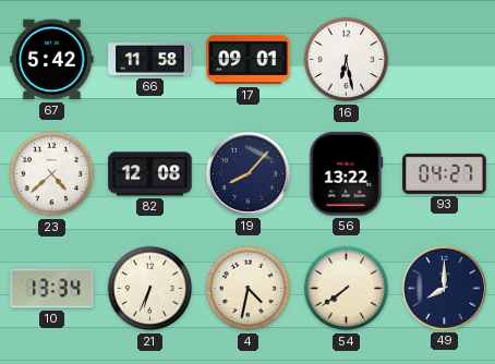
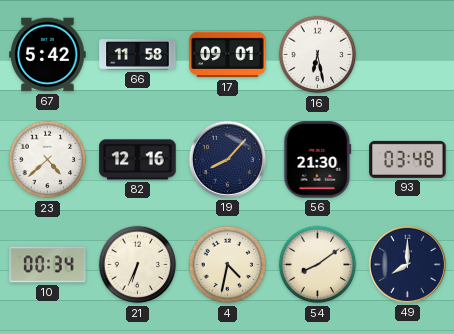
82: 12:08 -> 12:16 (138, 160)
56: 13:22 -> 21:30 (318, 160)
93: 04:27 -> 03:48 (408, 159)
10: 13:34 -> 00:34 (48, 265)
54: 7:39 -> 8:09 (318, 265)
